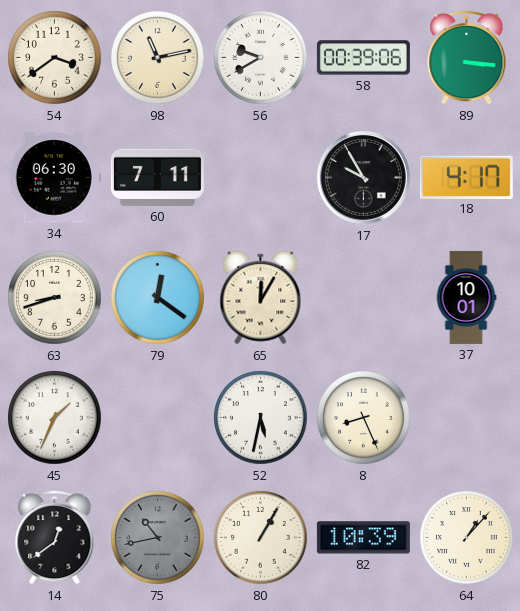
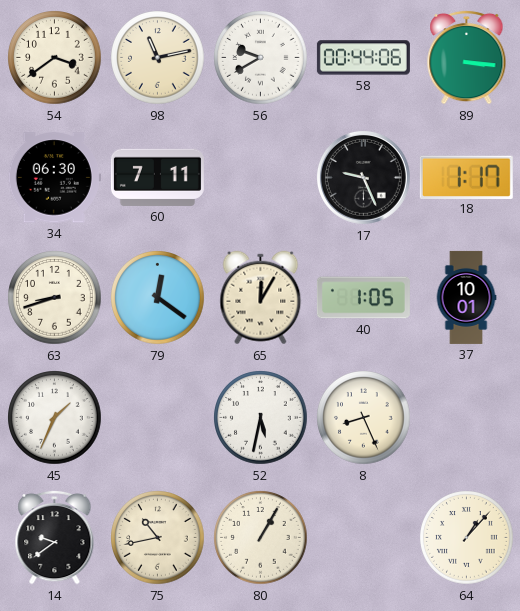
58: 00:39 -> 00:44 (363, 58)
17: 9:55 -> 9:26 (363, 177)
18: 4:17 -> 1:17 (466, 177)
40: none -> 1:05 (363, 298)
14: 12:39 -> 9:39 (55, 537)
75 dial: grey -> cream (158, 538)
82: 10:39 -> none (363, 538)
